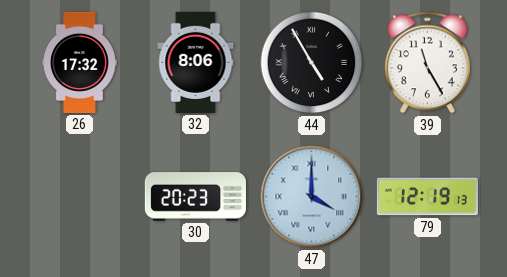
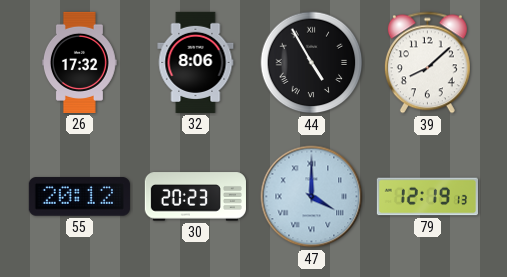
39: 11:25 -> 8:08 (427, 63)
55: none -> 20:12 (79, 197)
